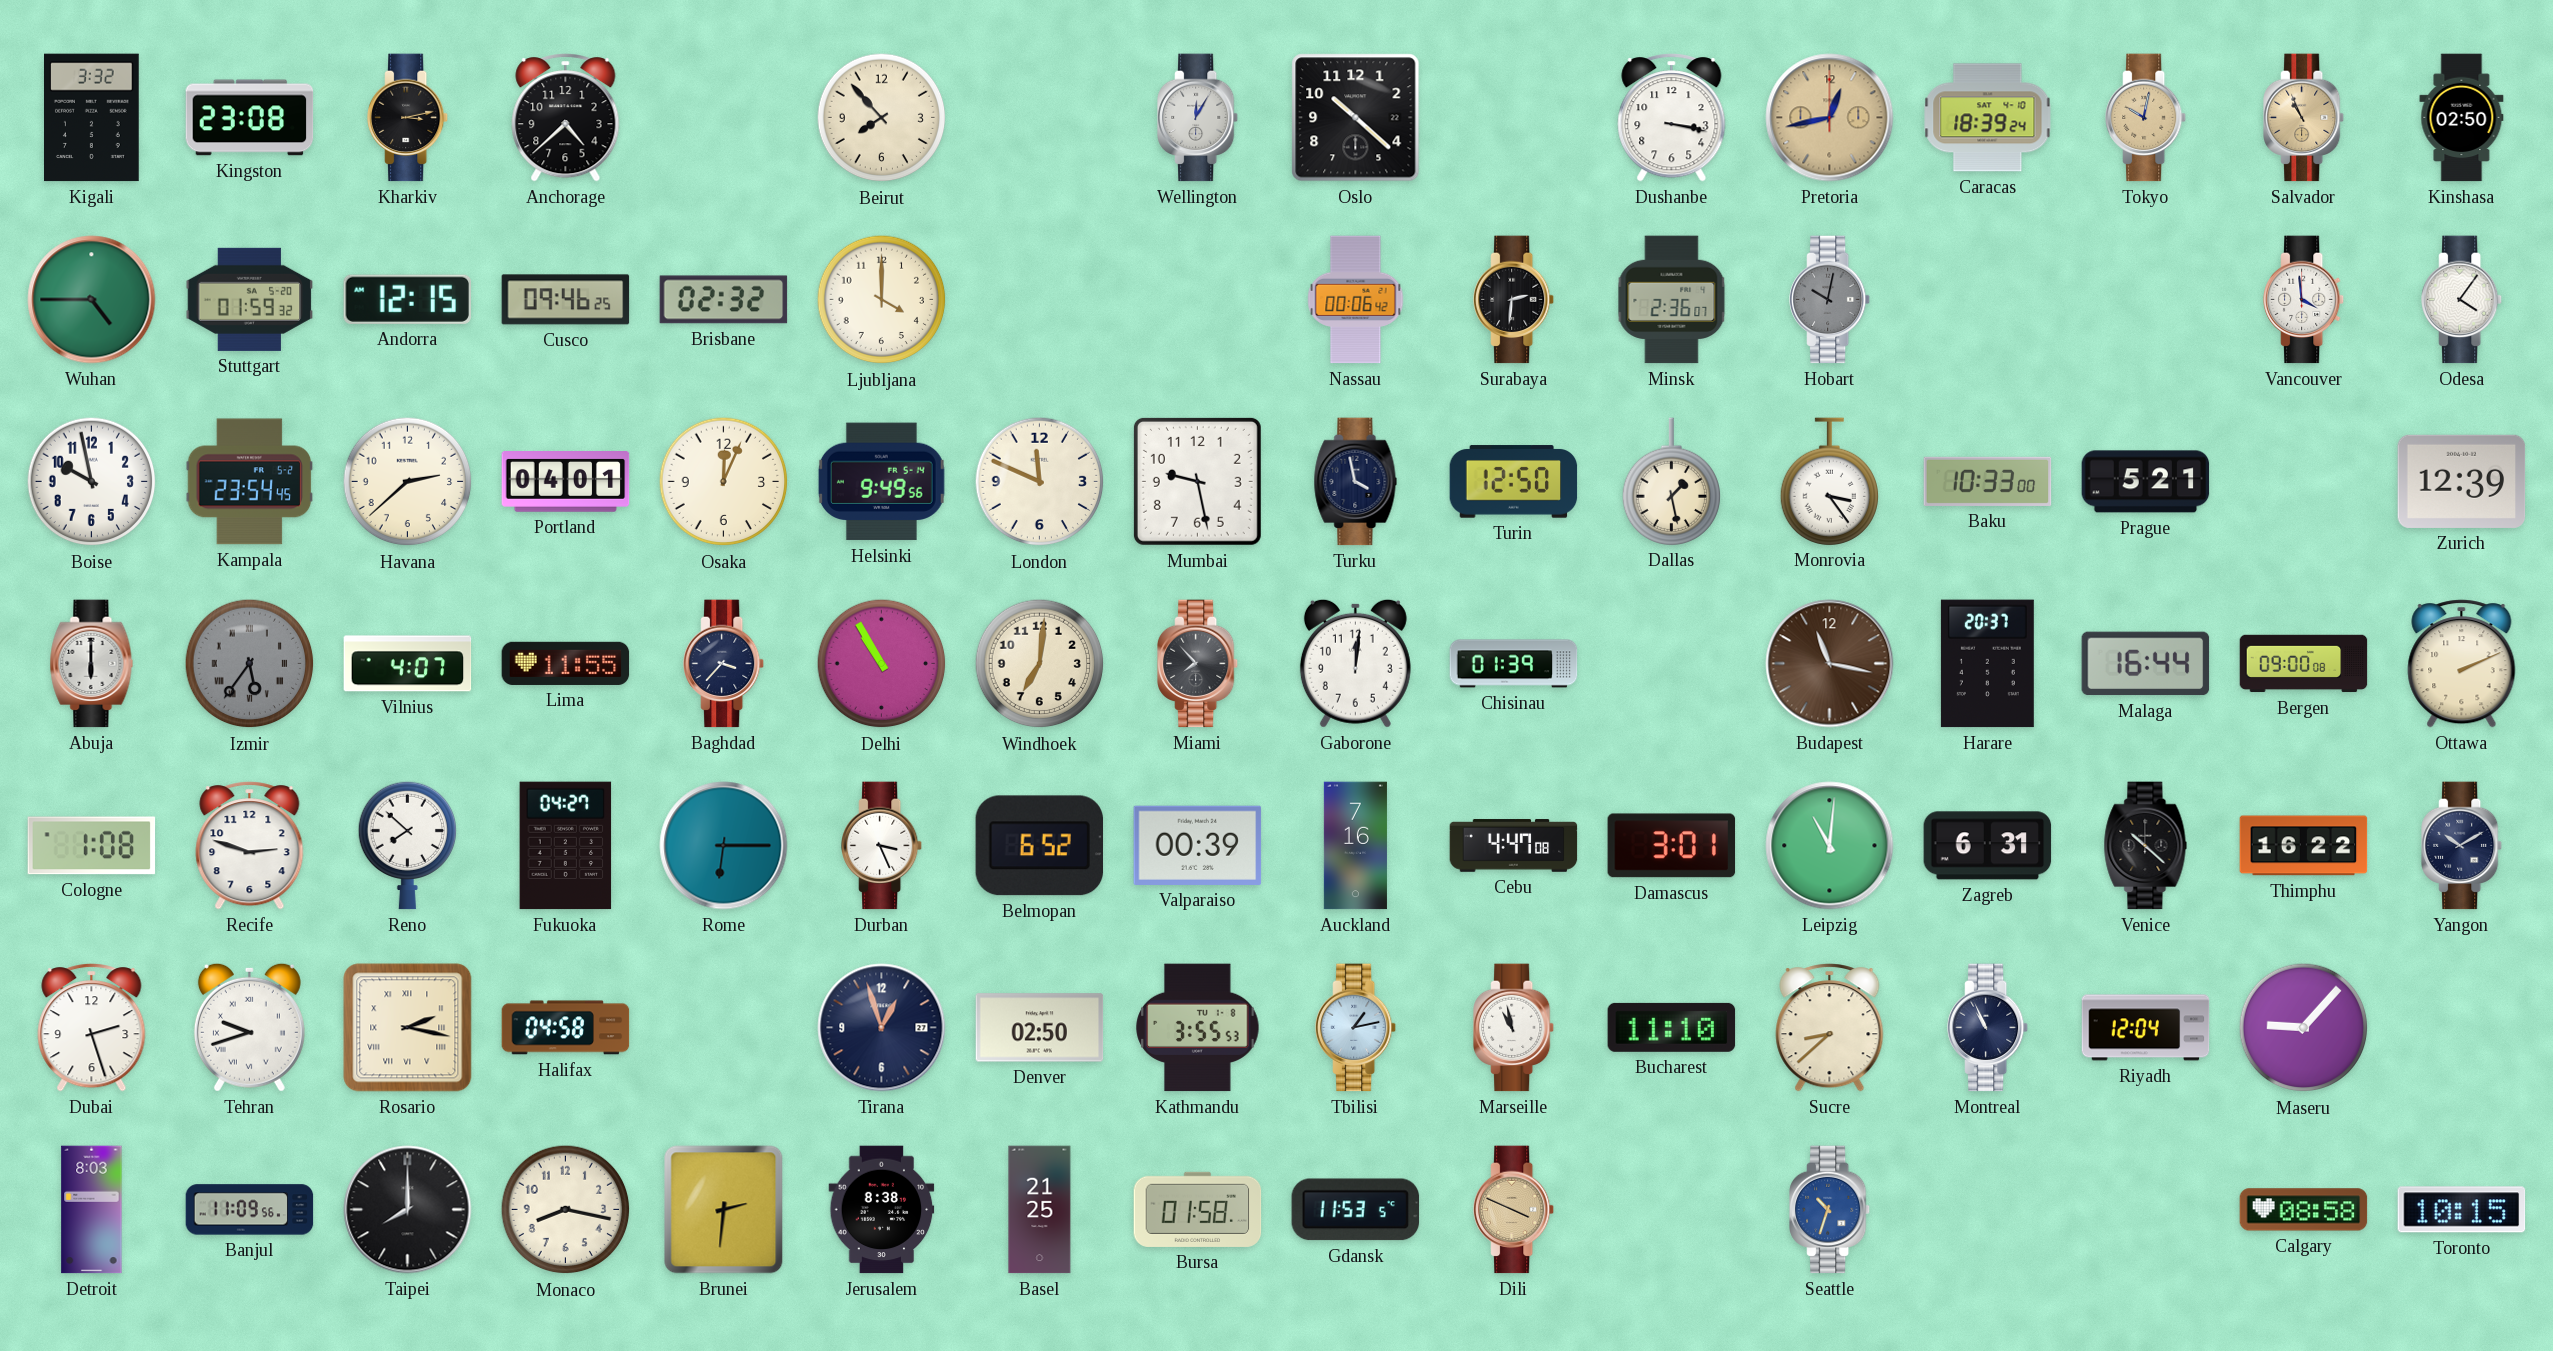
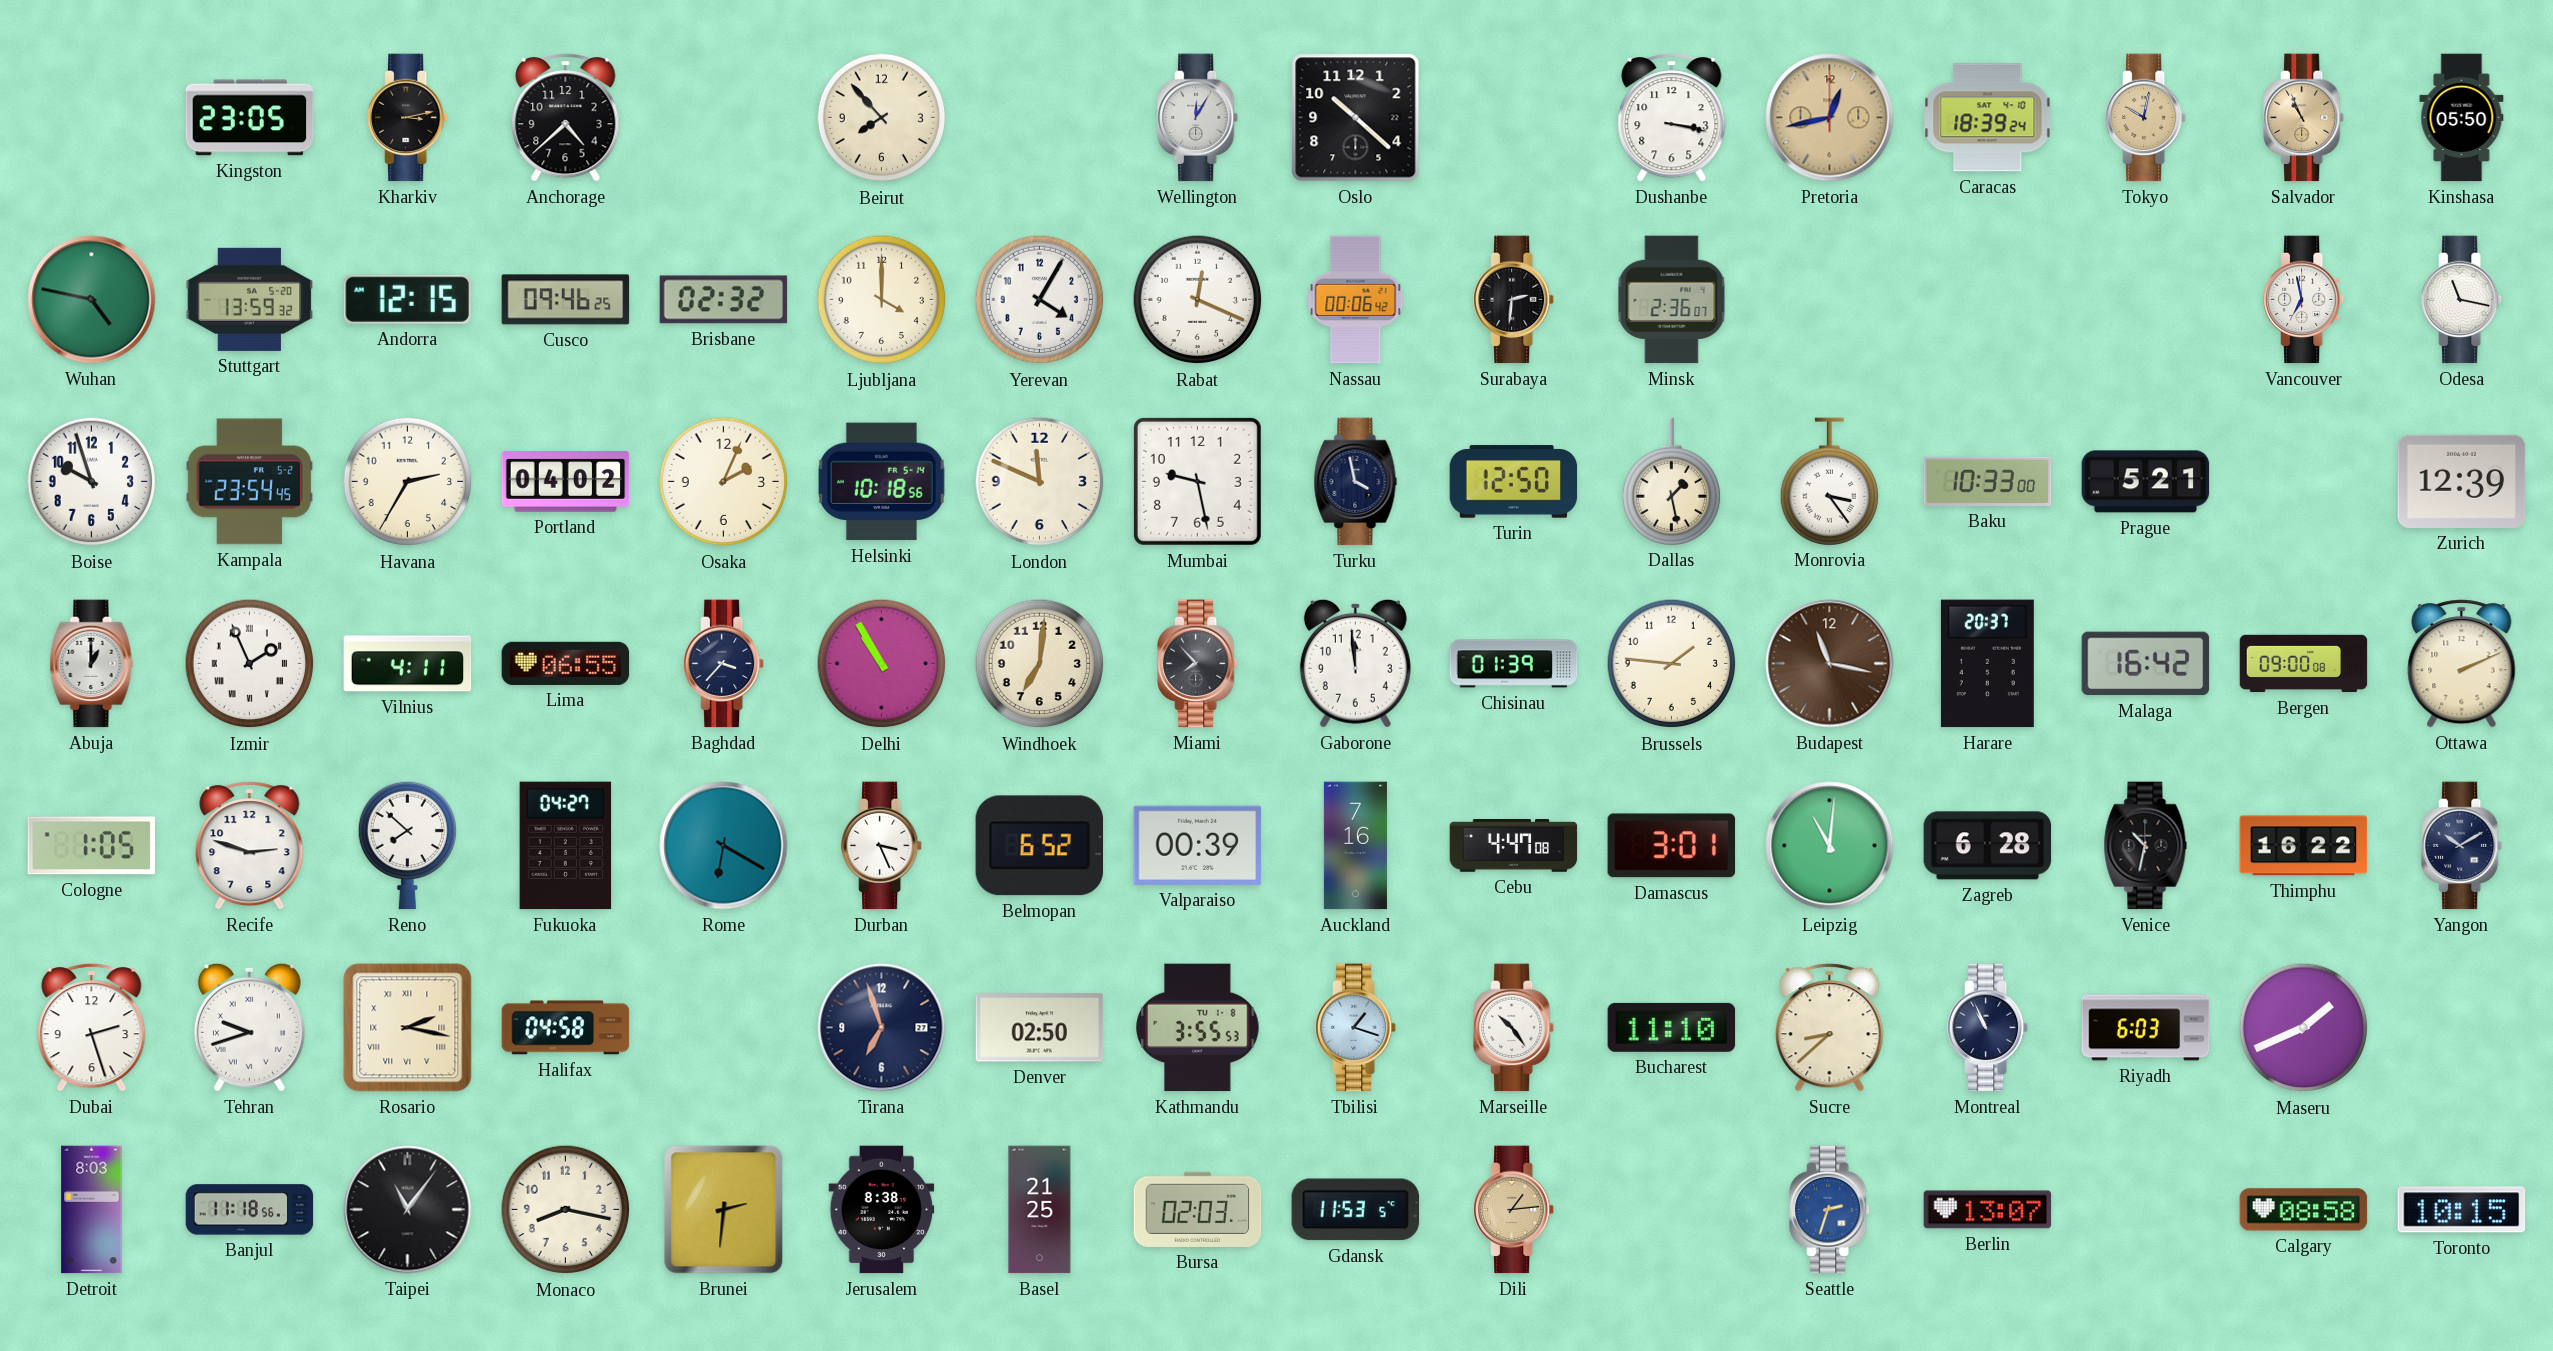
Kigali: 3:32 -> none (92, 118)
Kingston: 23:08 -> 23:05 (250, 118)
Kinshasa: 02:50 -> 05:50 (2462, 118)
Wuhan: 4:45 -> 4:47 (92, 300)
Stuttgart: 01:59 -> 13:59 (250, 299)
Yerevan: none -> 4:05 (1040, 300)
Rabat: none -> 12:19 (1198, 300)
Hobart: 10:02 -> none (1831, 300)
Vancouver: 3:59 -> 6:58 (2305, 300)
Odesa: 4:06 -> 11:17 (2463, 300)
Boise: 9:58 -> 9:57 (92, 482)
Havana: 2:38 -> 2:35 (408, 482)
Portland: 04:01 -> 04:02 (566, 482)
Osaka: 12:04 -> 2:04 (724, 482)
Helsinki: 9:49 -> 10:18 (881, 482)
Abuja: 6:00 -> 1:00 (92, 664)
Izmir: 5:36 -> 1:56 (250, 664)
Izmir dial: grey -> white (250, 664)
Vilnius: 4:07 -> 4:11 (408, 664)
Lima: 11:55 -> 06:55 (566, 663)
Gaborone: 12:01 -> 11:59 (1355, 663)
Brussels: none -> 1:46 (1672, 664)
Malaga: 16:44 -> 16:42 (2146, 664)
Cologne: 1:08 -> 1:05 (92, 846)
Rome: 6:15 -> 6:20 (724, 846)
Zagreb: 6:31 -> 6:28 (1988, 846)
Venice: 10:22 -> 10:32 (2146, 846)
Tirana: 12:57 -> 6:57 (882, 1028)
Tbilisi: 1:13 -> 1:18 (1357, 1028)
Marseille: 10:58 -> 10:24 (1515, 1028)
Riyadh: 12:04 -> 6:03 (2146, 1028)
Maseru: 9:07 -> 1:41 (2304, 1028)
Banjul: 11:09 -> 11:18 (250, 1210)
Taipei: 8:00 -> 11:06 (408, 1210)
Bursa: 01:58 -> 02:03 (1198, 1209)
Dili: 3:49 -> 1:14 (1515, 1210)
Seattle: 10:33 -> 2:33 (1831, 1210)
Berlin: none -> 13:07 (1988, 1210)
